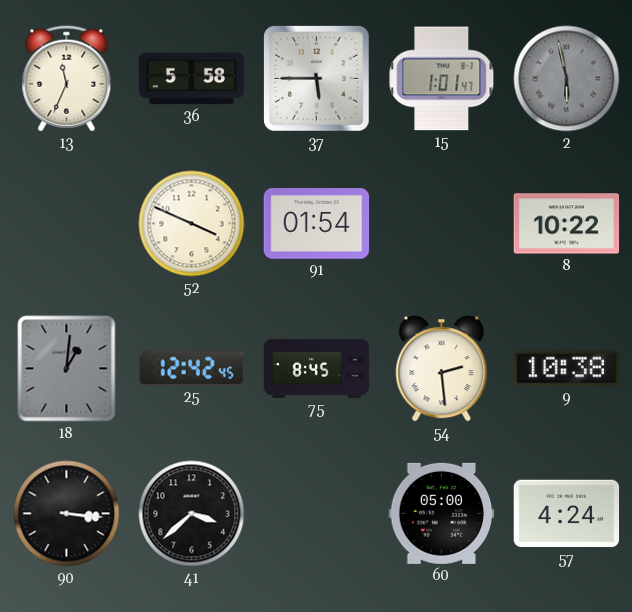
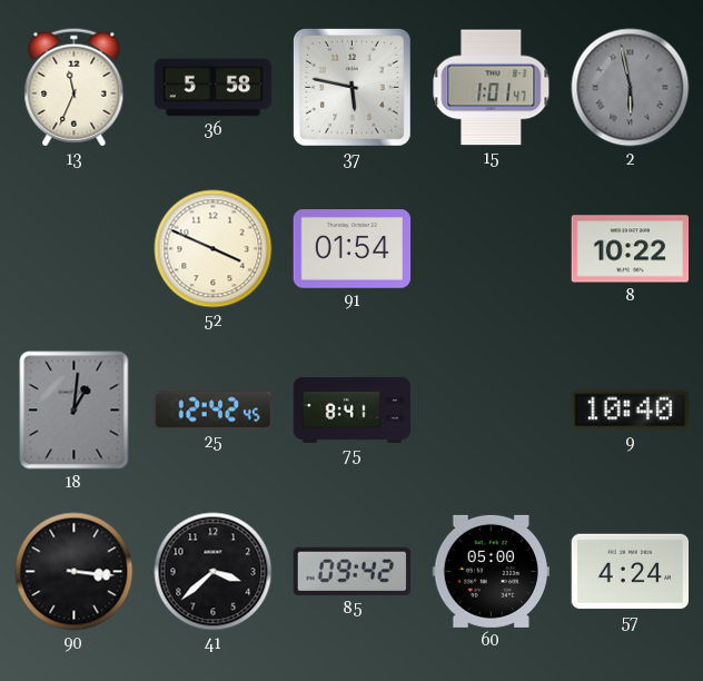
37: 5:45 -> 5:47 (353, 88)
75: 8:45 -> 8:41 (353, 409)
54: 2:29 -> none (442, 369)
9: 10:38 -> 10:40 (630, 411)
85: none -> 09:42 (351, 571)
